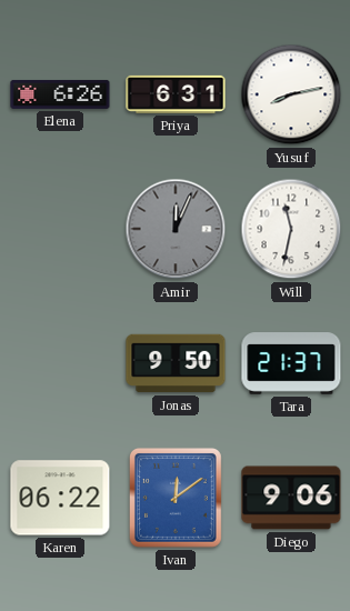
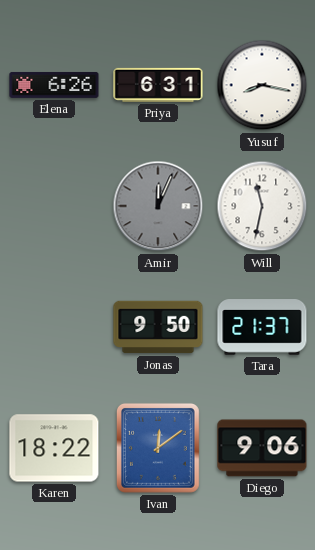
Yusuf: 8:13 -> 8:17 (262, 85)
Karen: 06:22 -> 18:22 (54, 448)
